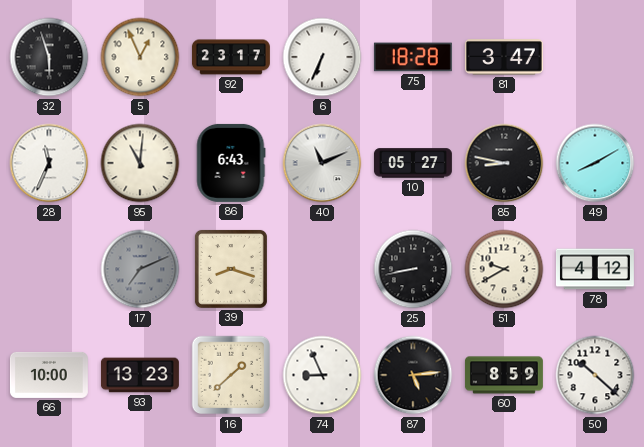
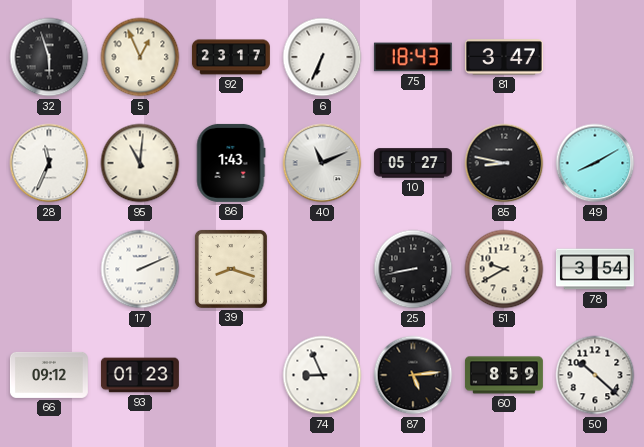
75: 18:28 -> 18:43 (413, 57)
86: 6:43 -> 1:43 (231, 163)
17: 7:11 -> 2:11 (140, 269)
17 dial: grey -> white (140, 269)
78: 4:12 -> 3:54 (595, 269)
66: 10:00 -> 09:12 (49, 375)
93: 13:23 -> 01:23 (140, 375)
16: 1:38 -> none (231, 375)
